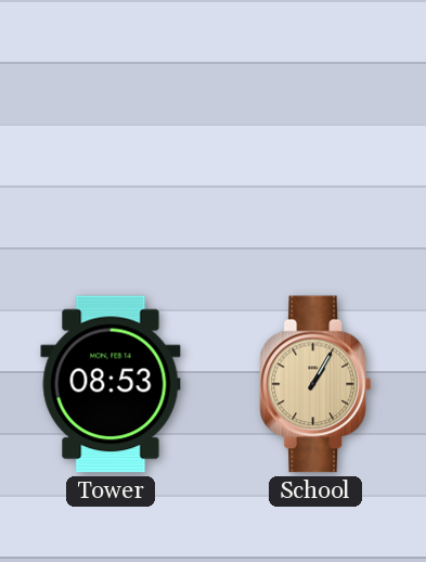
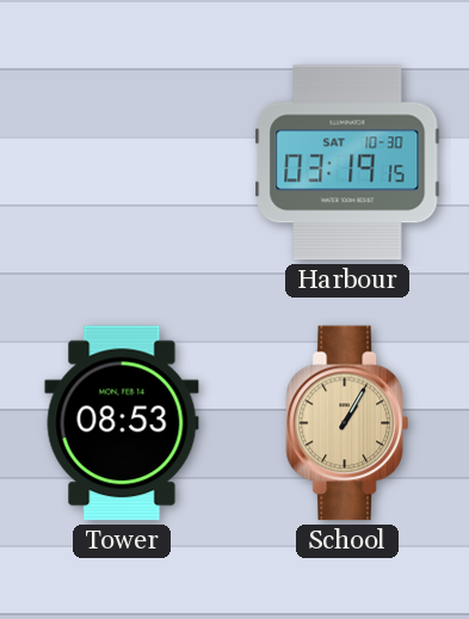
Harbour: none -> 03:19 (347, 163)
